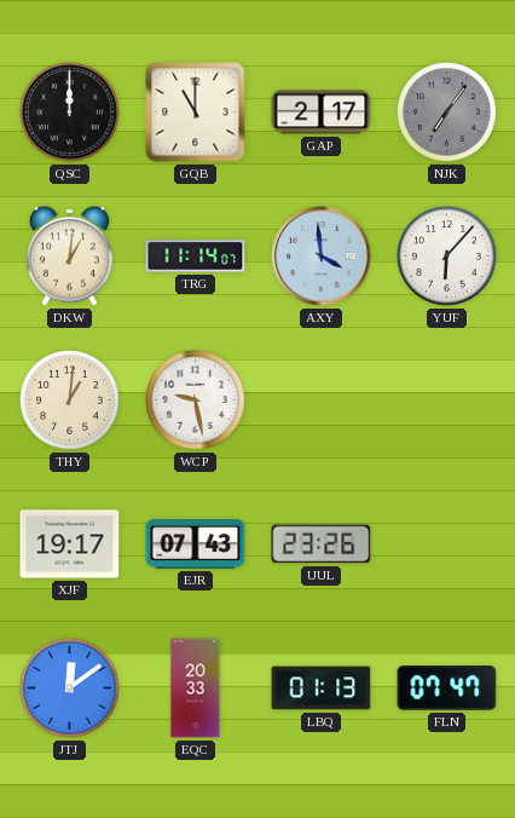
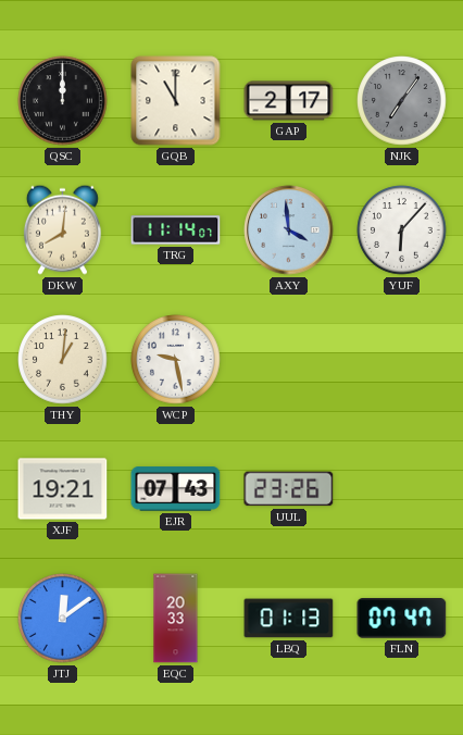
DKW: 1:01 -> 8:01 (62, 229)
XJF: 19:17 -> 19:21 (63, 489)
